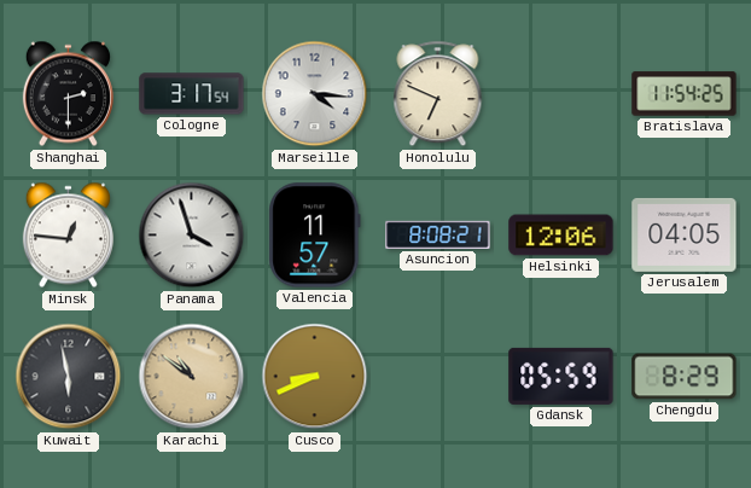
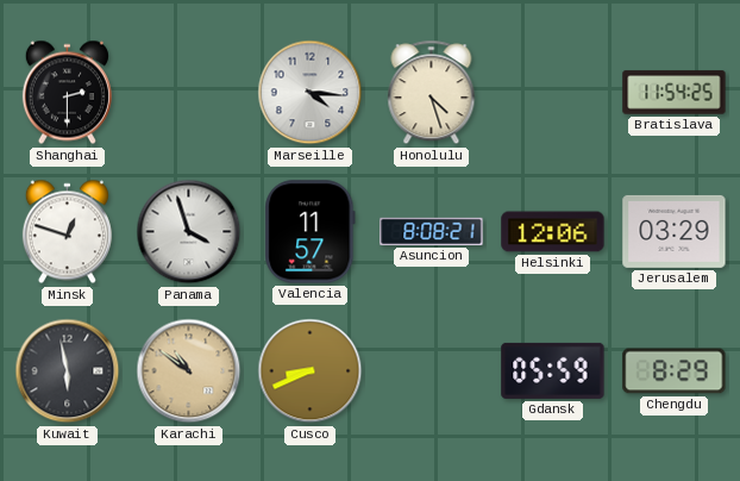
Cologne: 3:17 -> none (192, 94)
Honolulu: 6:49 -> 4:27 (432, 93)
Minsk: 12:46 -> 12:48 (67, 232)
Jerusalem: 04:05 -> 03:29 (675, 231)
